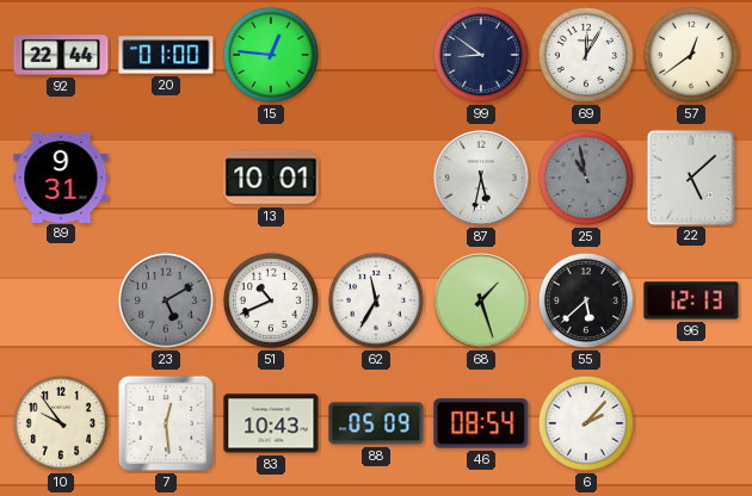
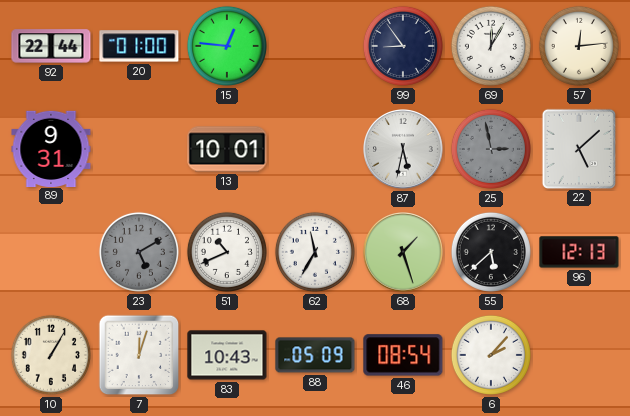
99: 8:51 -> 8:54 (403, 46)
57: 12:39 -> 12:14 (579, 46)
25: 10:58 -> 2:58 (491, 149)
10: 9:54 -> 1:05 (51, 355)
7: 12:29 -> 12:03 (139, 355)
